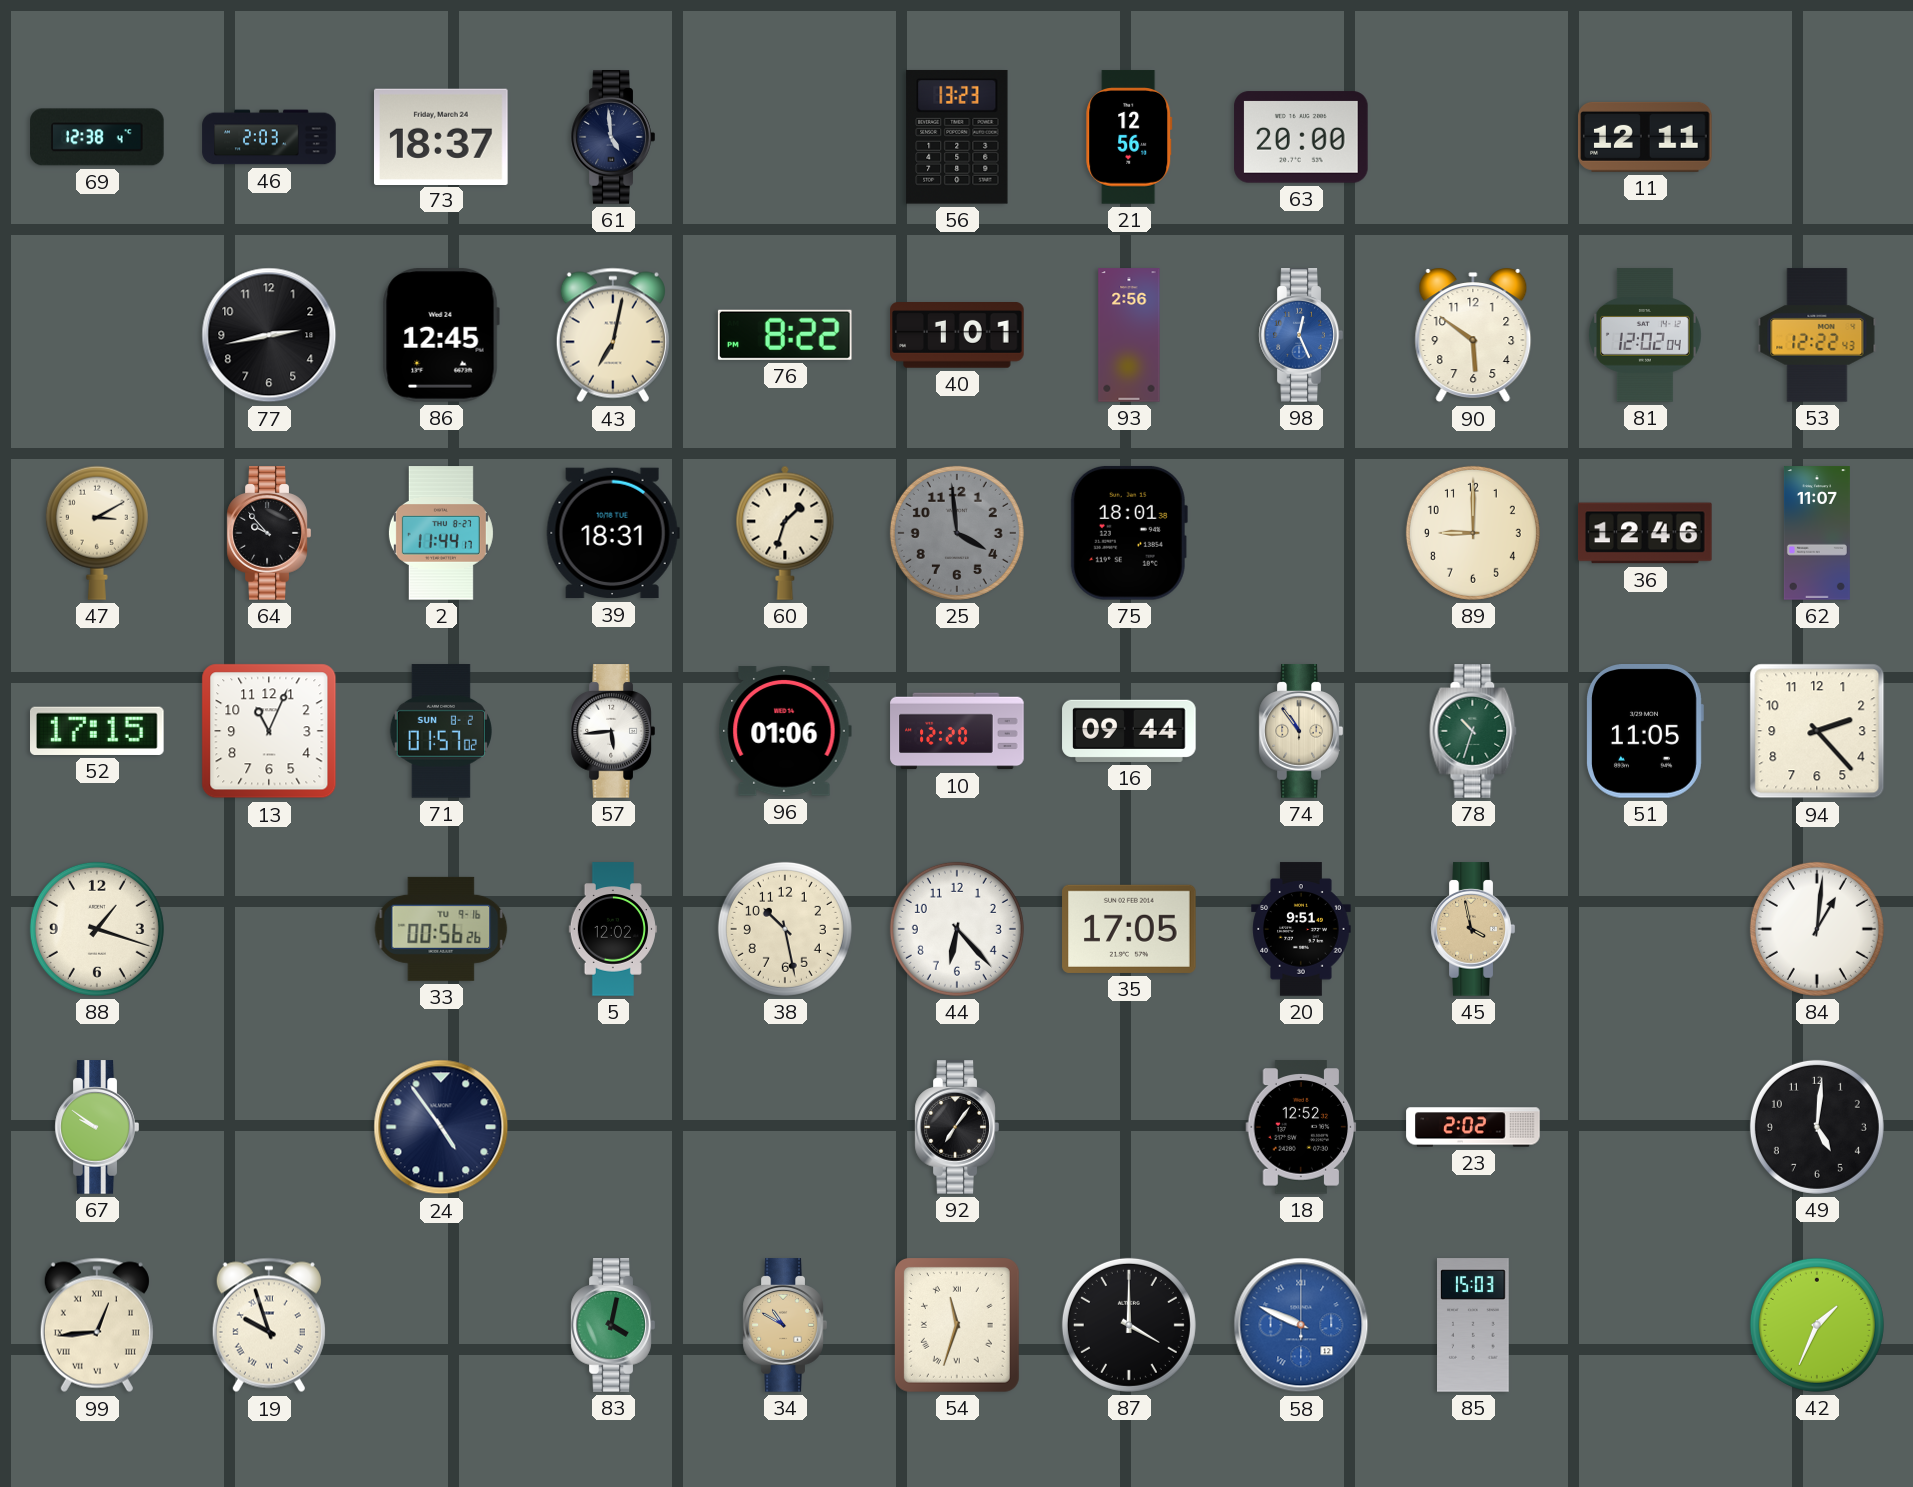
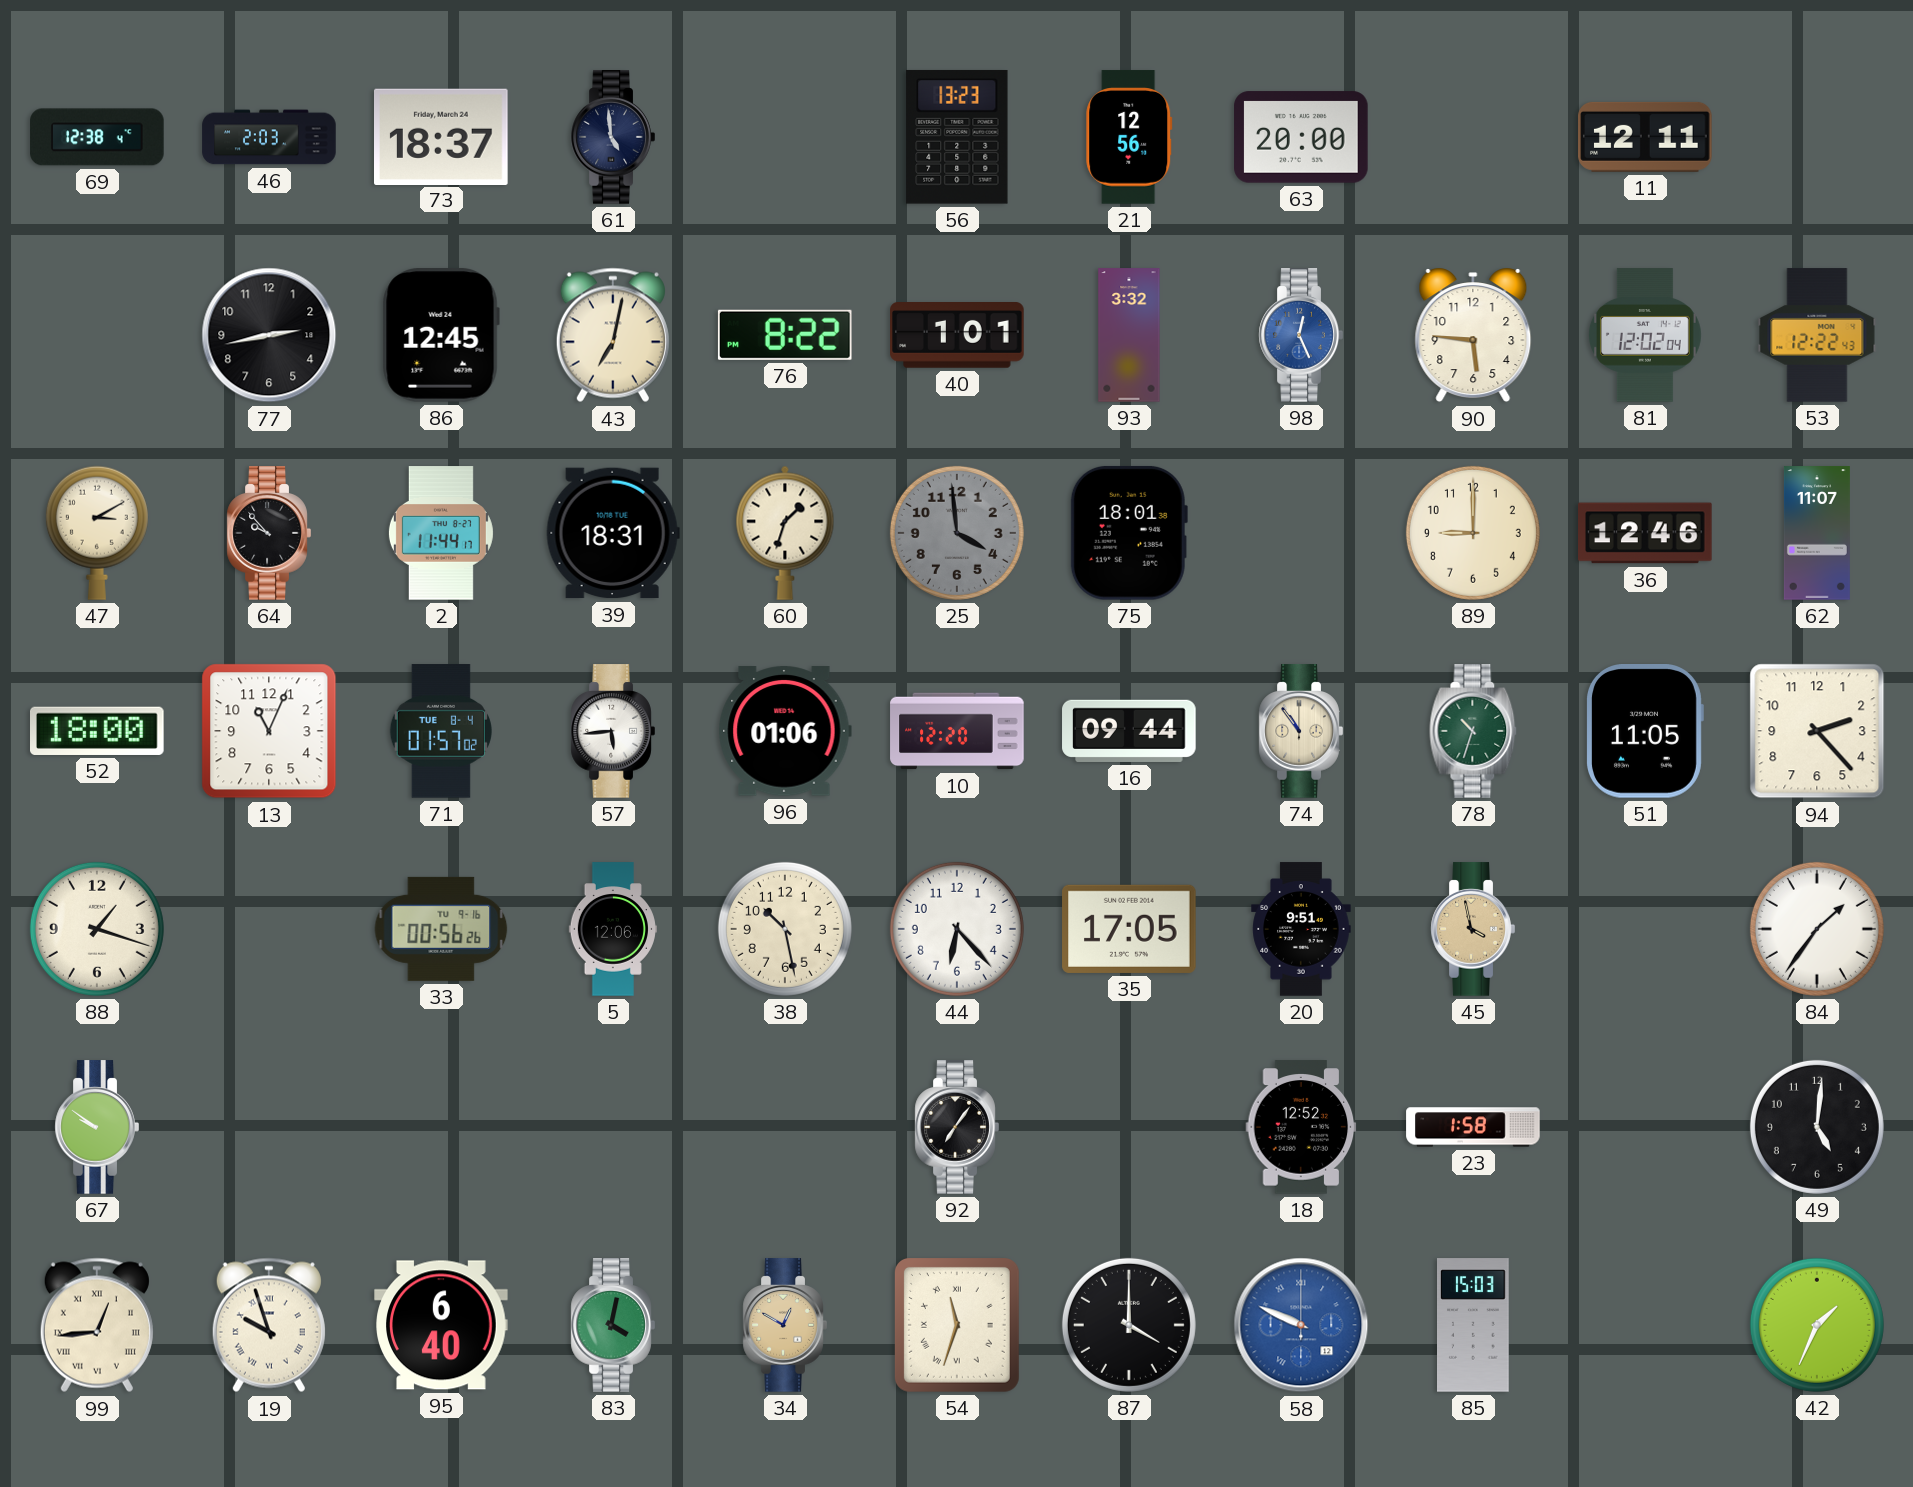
93: 2:56 -> 3:32 (1129, 335)
90: 5:51 -> 5:46 (1473, 335)
52: 17:15 -> 18:00 (98, 731)
71 date: SUN 8-2 -> TUE 8-4 (441, 731)
5: 12:02 -> 12:06 (612, 929)
84: 1:01 -> 1:36 (1817, 929)
24: 4:54 -> none (441, 1127)
23: 2:02 -> 1:58 (1473, 1127)
95: none -> 6:40 (441, 1325)
34: 10:50 -> 12:50 (785, 1325)
